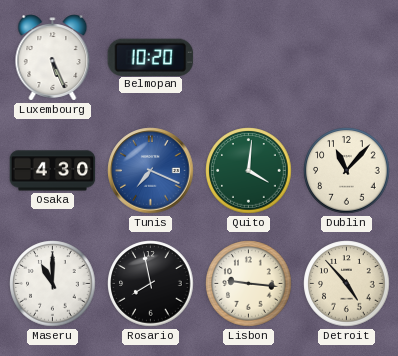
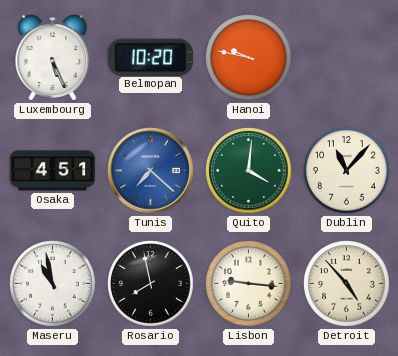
Hanoi: none -> 9:47 (249, 58)
Osaka: 4:30 -> 4:51 (53, 171)
Tunis: 7:19 -> 7:22 (151, 171)
Maseru: 11:00 -> 10:58 (53, 284)
